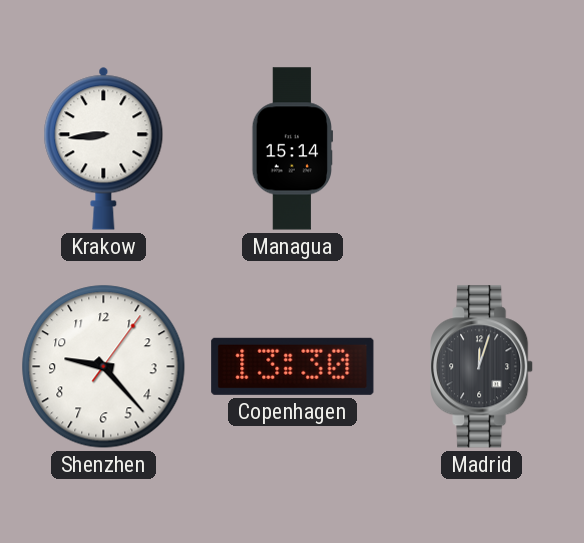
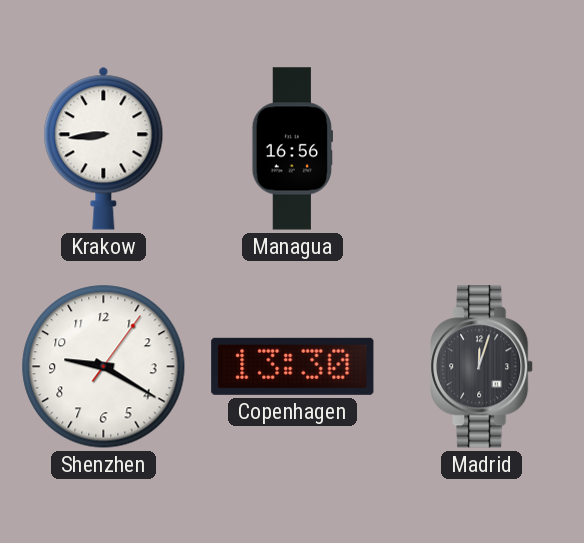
Managua: 15:14 -> 16:56 (293, 149)
Shenzhen: 9:23 -> 9:20 (104, 367)
